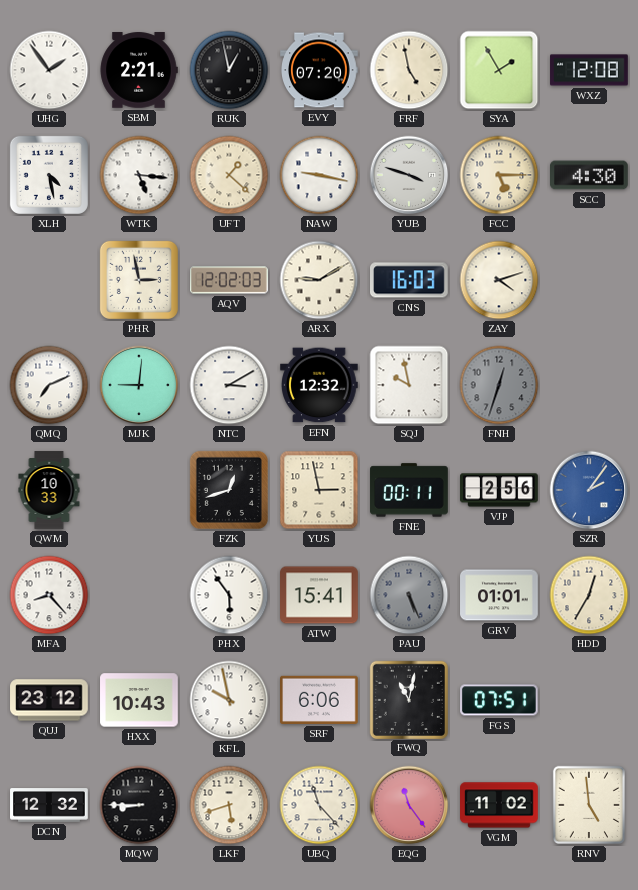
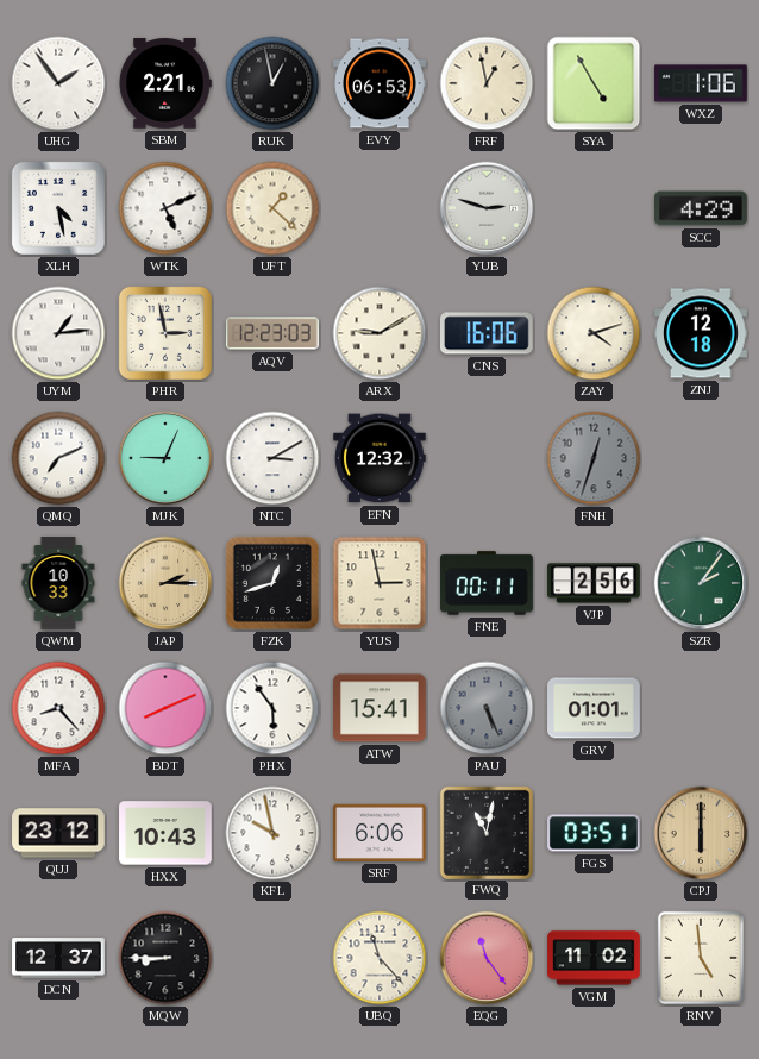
EVY: 07:20 -> 06:53 (379, 83)
FRF: 4:58 -> 12:58 (487, 83)
SYA: 1:55 -> 4:55 (594, 83)
WXZ: 12:08 -> 1:06 (701, 83)
WTK: 5:16 -> 5:11 (165, 208)
NAW: 9:17 -> none (319, 175)
YUB: 3:48 -> 2:48 (487, 208)
FCC: 5:15 -> none (499, 175)
SCC: 4:30 -> 4:29 (702, 208)
UYM: none -> 1:14 (58, 333)
AQV: 12:02 -> 12:23 (272, 333)
CNS: 16:03 -> 16:06 (488, 333)
ZNJ: none -> 12:18 (701, 333)
MJK: 9:01 -> 9:04 (165, 458)
SQJ: 9:58 -> none (409, 385)
JAP: none -> 2:15 (165, 583)
SZR dial: blue -> green (701, 583)
BDT: none -> 8:11 (165, 708)
HDD: 12:35 -> none (589, 595)
FGS: 07:51 -> 03:51 (595, 833)
CPJ: none -> 6:00 (701, 833)
DCN: 12:32 -> 12:37 (58, 958)
LKF: 5:42 -> none (229, 805)
